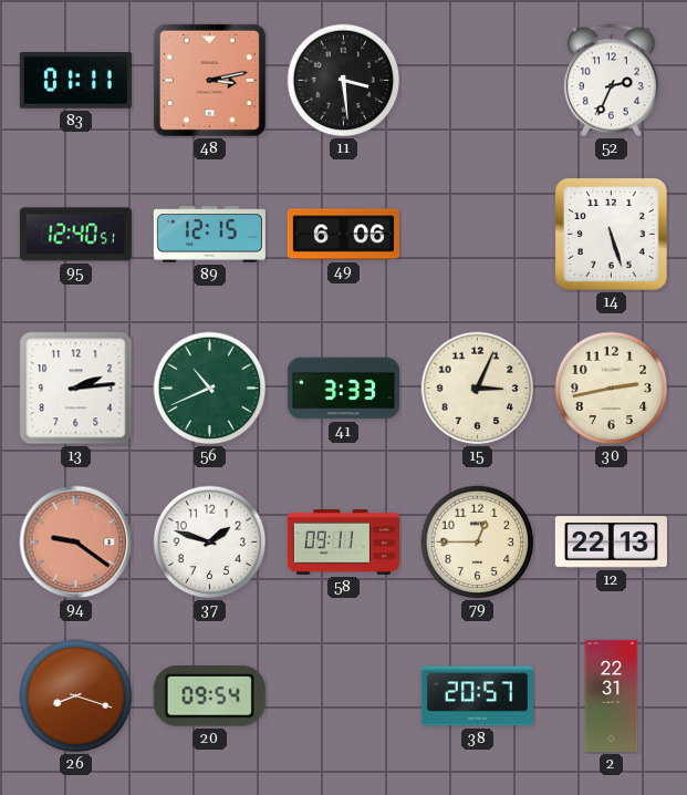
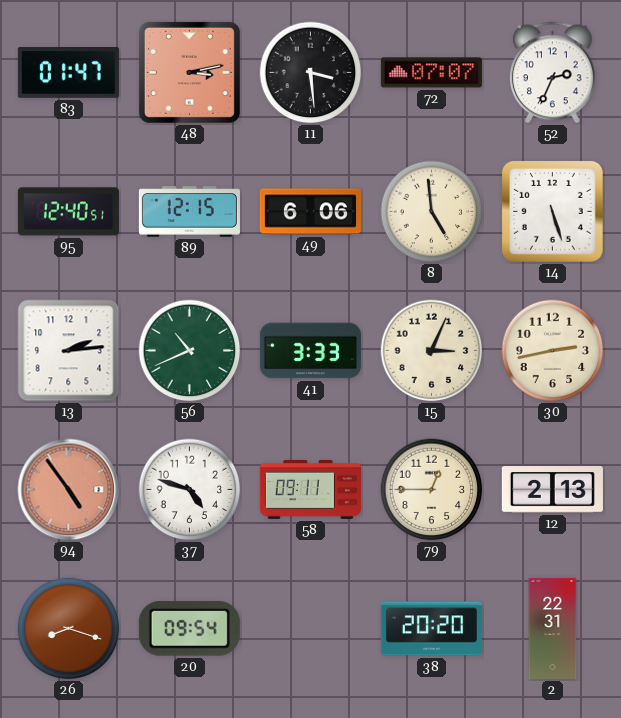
83: 01:11 -> 01:47 (68, 73)
72: none -> 07:07 (431, 73)
8: none -> 4:59 (432, 212)
94: 9:21 -> 4:54 (69, 490)
37: 1:48 -> 4:48 (190, 490)
12: 22:13 -> 2:13 (552, 490)
38: 20:57 -> 20:20 (431, 629)
